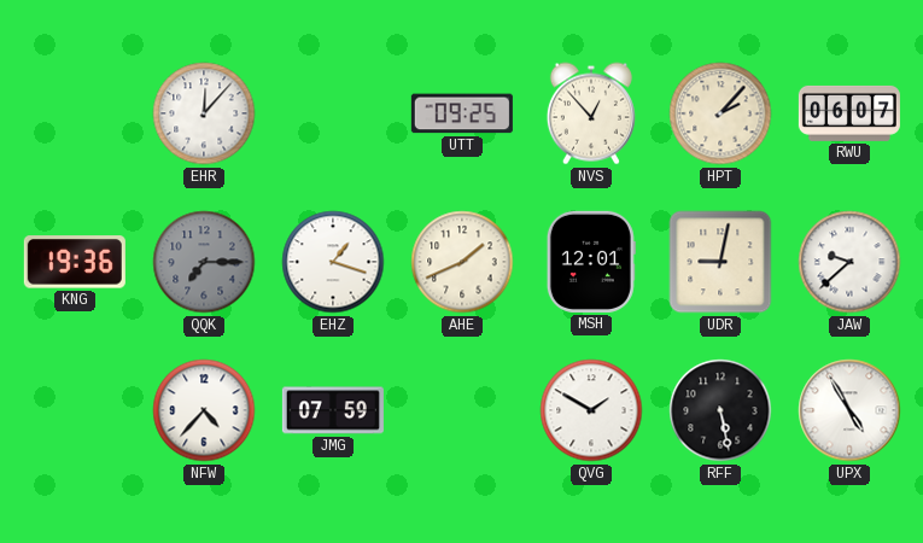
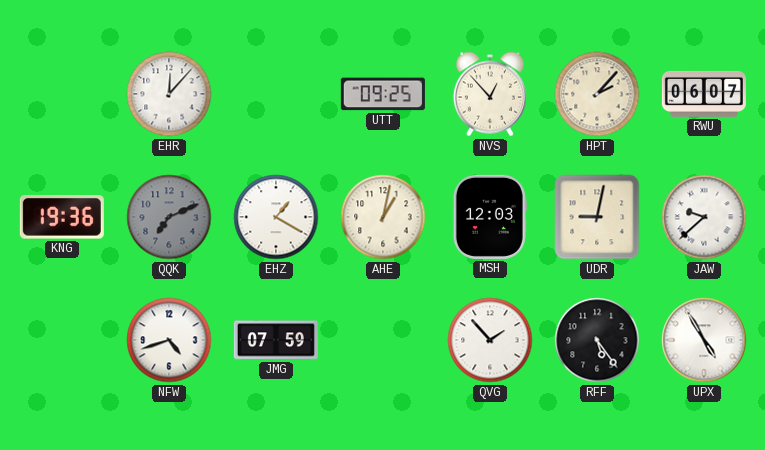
QQK: 7:15 -> 7:11 (169, 217)
EHZ: 1:18 -> 1:20 (276, 217)
AHE: 1:41 -> 1:02 (383, 217)
MSH: 12:01 -> 12:03 (490, 217)
NFW: 4:37 -> 4:42 (169, 340)
QVG: 1:50 -> 1:53 (490, 340)
RFF: 5:28 -> 5:24 (597, 340)
